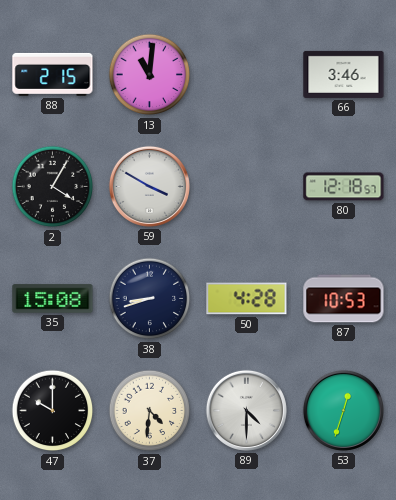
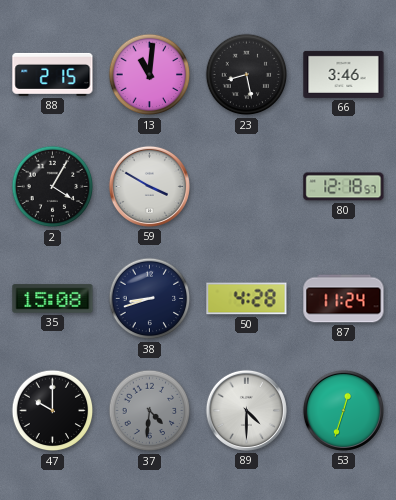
23: none -> 8:28 (247, 75)
87: 10:53 -> 11:24 (344, 299)
37 dial: cream -> grey (150, 411)
